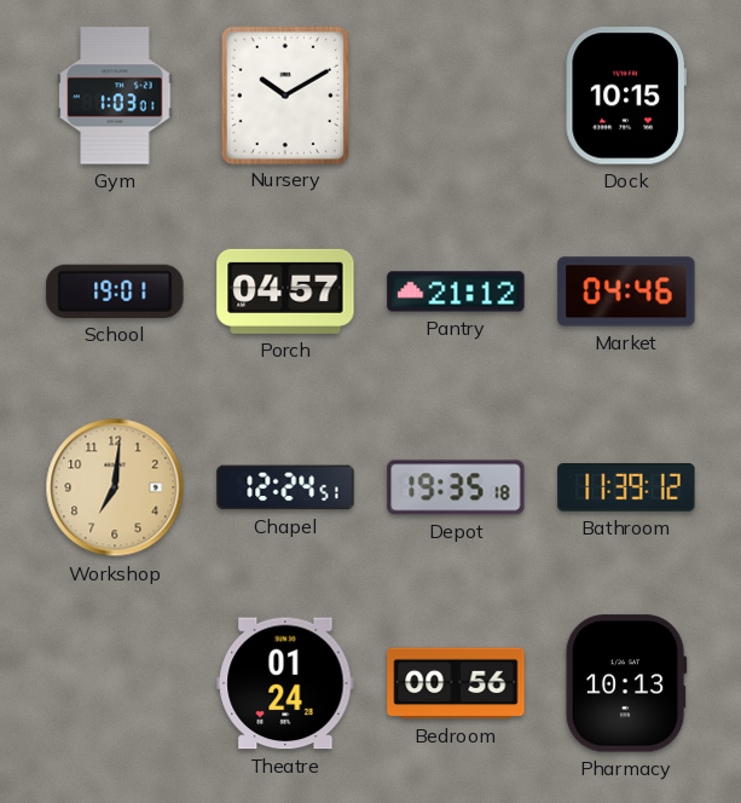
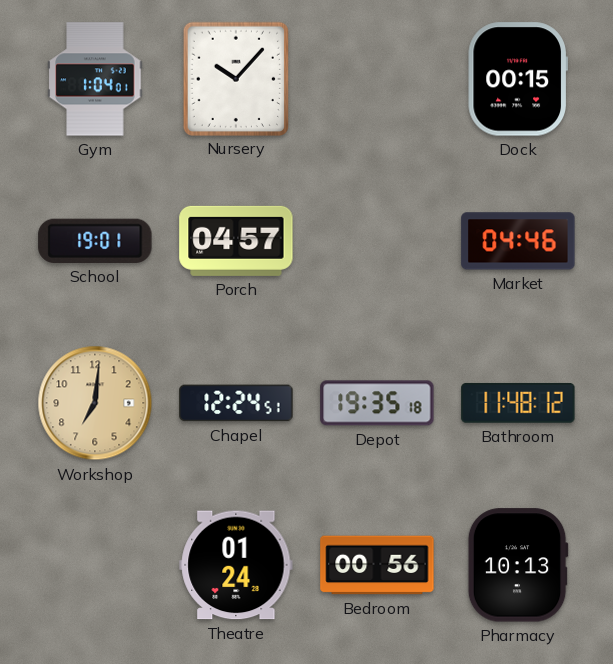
Gym: 1:03 -> 1:04 (95, 79)
Nursery: 10:10 -> 10:07 (236, 78)
Dock: 10:15 -> 00:15 (518, 79)
Pantry: 21:12 -> none (456, 291)
Bathroom: 11:39 -> 11:48 (518, 403)
